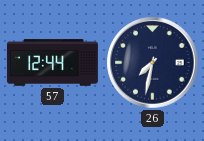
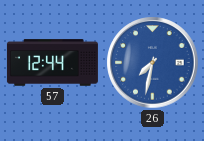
26 dial: navy -> blue (153, 63)
